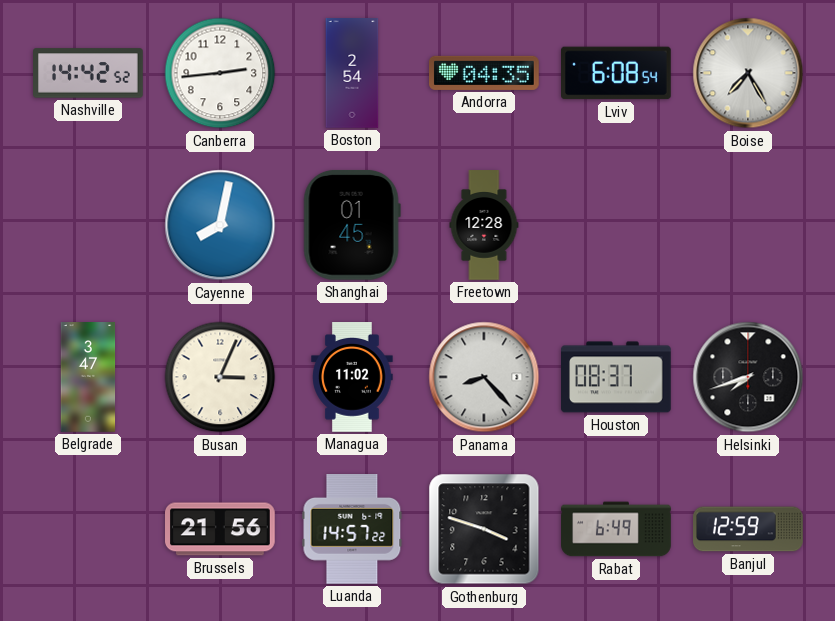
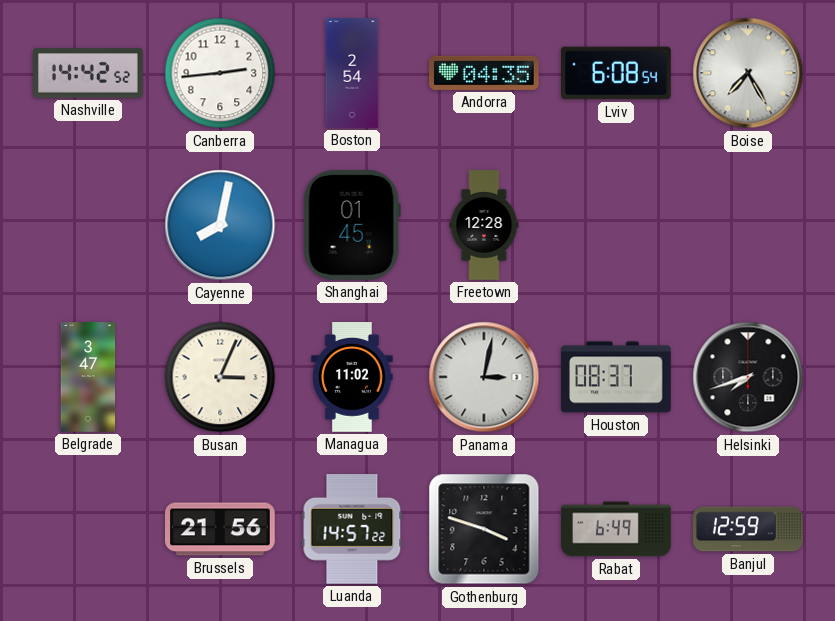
Panama: 8:23 -> 3:02 (484, 377)
